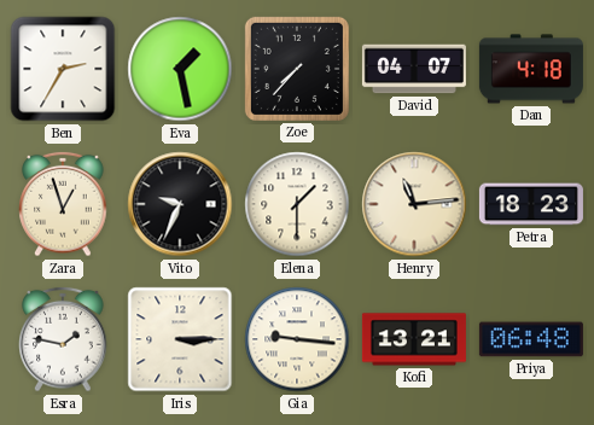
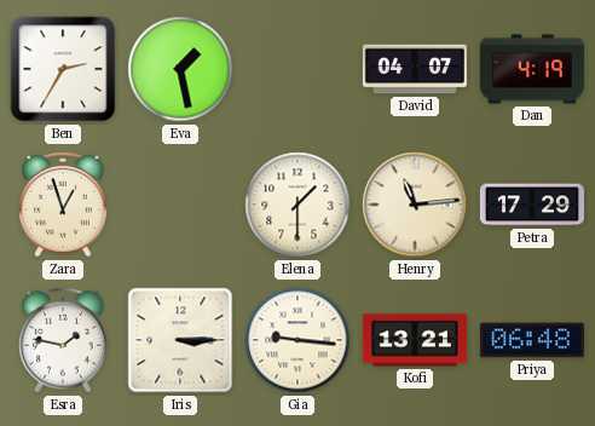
Zoe: 7:37 -> none (297, 69)
Dan: 4:18 -> 4:19 (532, 69)
Vito: 9:34 -> none (180, 204)
Petra: 18:23 -> 17:29 (532, 205)
